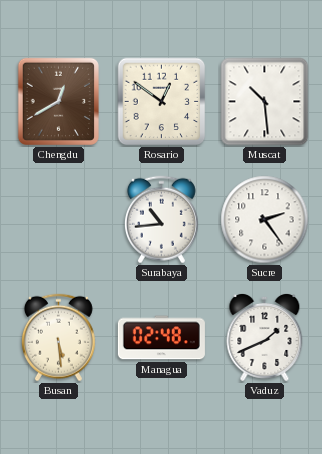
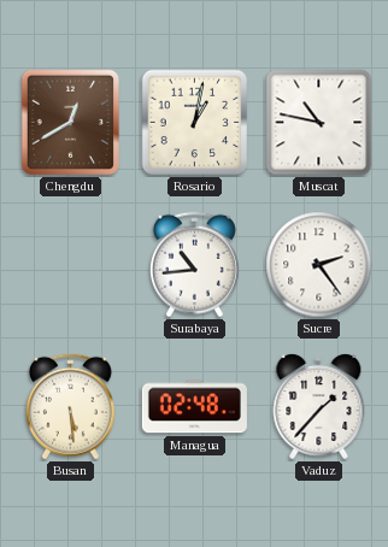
Rosario: 12:51 -> 1:02 (195, 123)
Muscat: 10:29 -> 10:47 (319, 123)
Vaduz: 1:41 -> 1:37 (319, 406)
